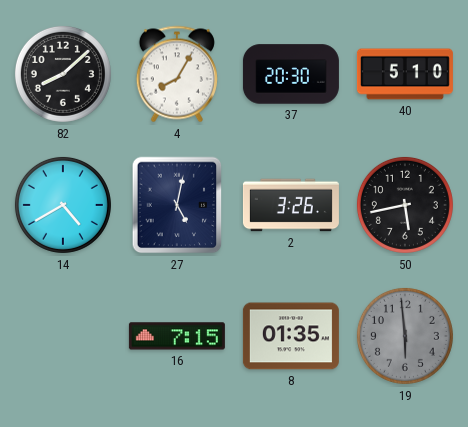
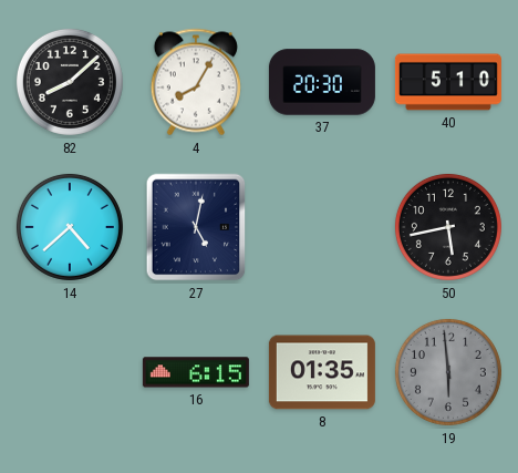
14: 4:40 -> 4:38 (70, 227)
2: 3:26 -> none (291, 205)
16: 7:15 -> 6:15 (196, 372)
